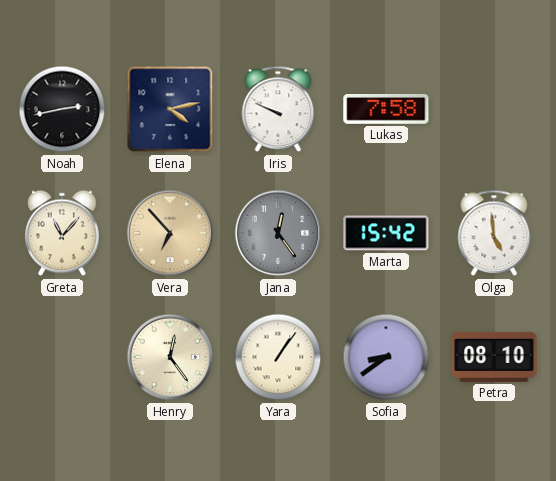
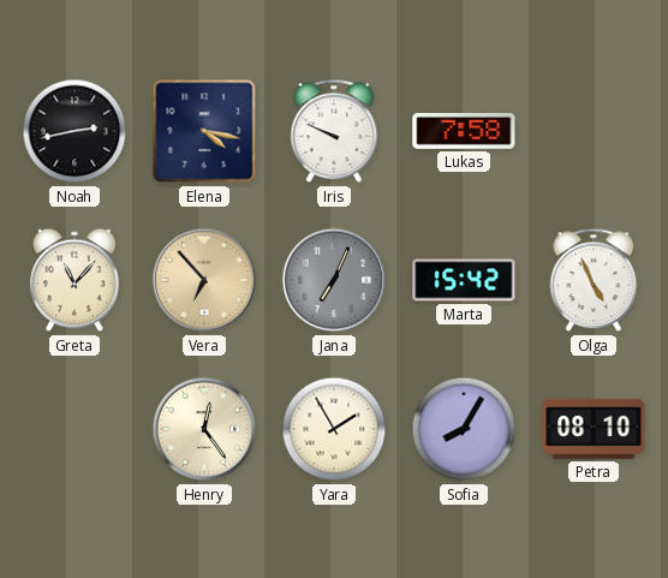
Elena: 4:13 -> 4:17 (204, 131)
Jana: 12:24 -> 7:04 (334, 280)
Olga: 4:59 -> 4:56 (594, 280)
Yara: 1:06 -> 1:55 (334, 429)
Sofia: 8:39 -> 8:05 (464, 429)
